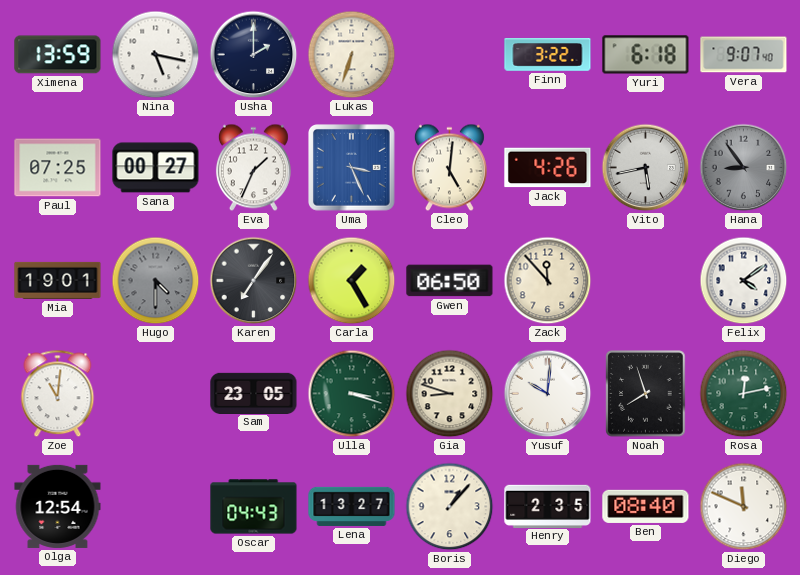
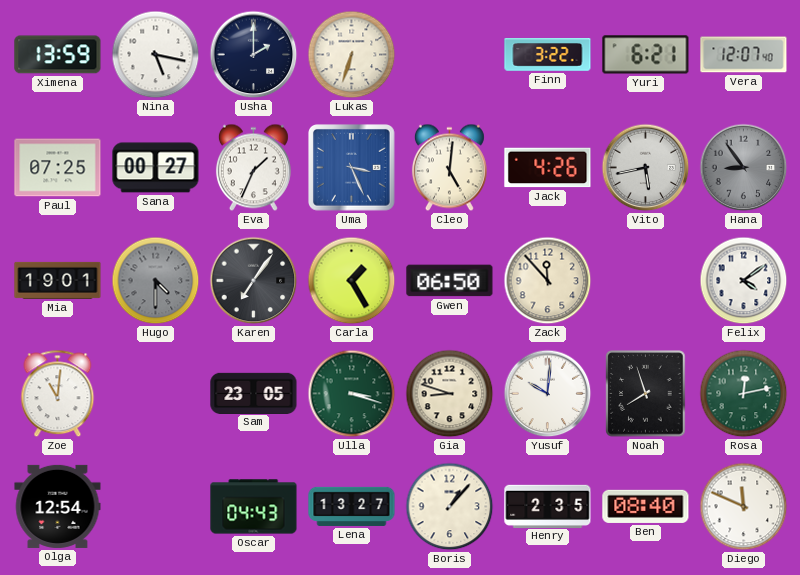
Yuri: 6:18 -> 6:21 (646, 55)
Vera: 9:07 -> 12:07 (744, 55)
